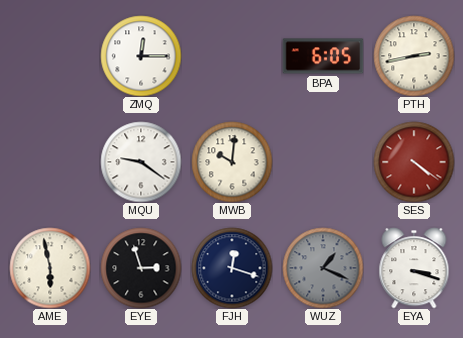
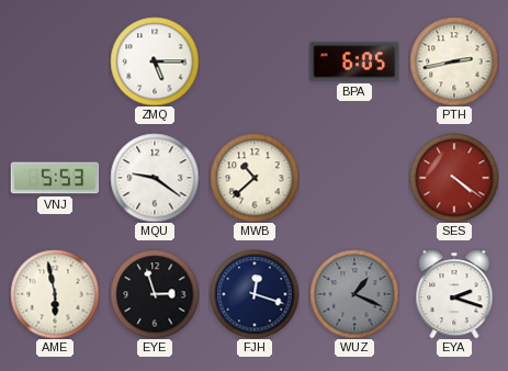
ZMQ: 12:15 -> 5:15 (155, 61)
VNJ: none -> 5:53 (55, 178)
MWB: 10:01 -> 10:38 (255, 178)
EYA: 3:18 -> 2:18 (454, 294)
